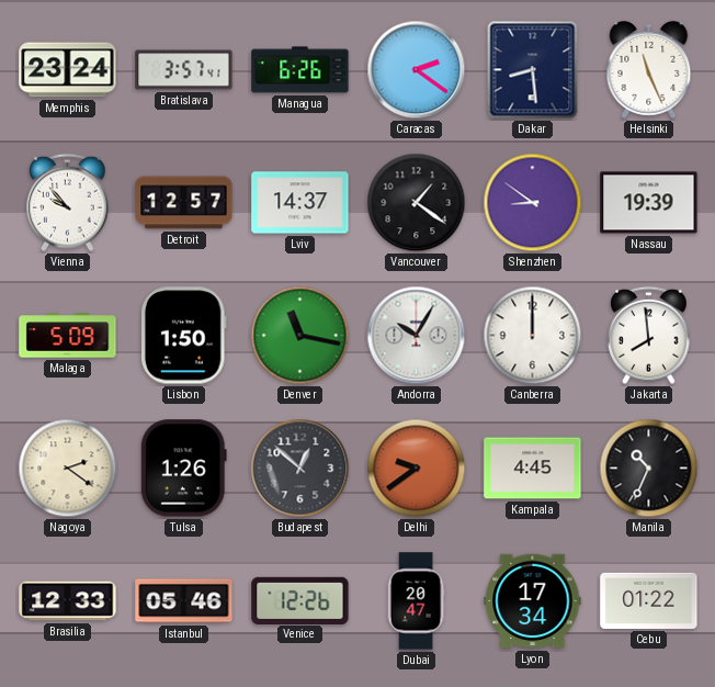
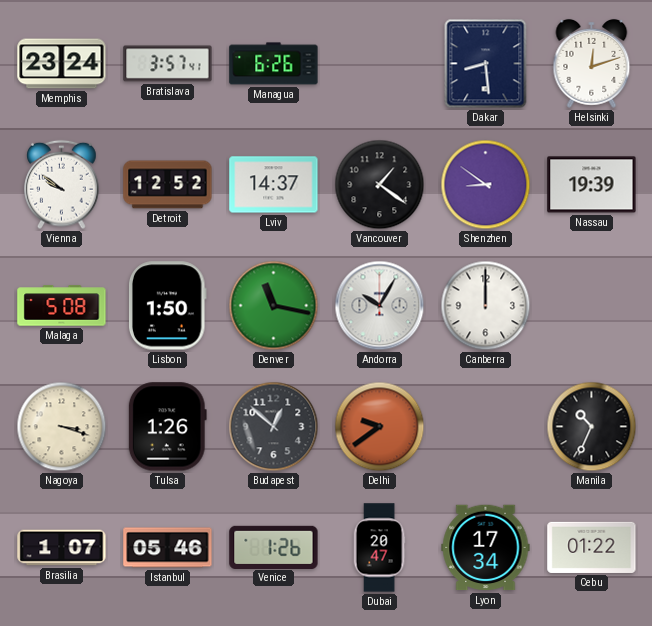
Caracas: 2:21 -> none (417, 70)
Helsinki: 11:26 -> 12:12 (592, 63)
Vienna: 9:53 -> 9:51 (62, 185)
Detroit: 12:57 -> 12:52 (168, 185)
Malaga: 5:09 -> 5:08 (62, 306)
Jakarta: 7:59 -> none (649, 336)
Nagoya: 2:21 -> 3:18 (62, 427)
Kampala: 4:45 -> none (533, 469)
Brasilia: 12:33 -> 1:07 (62, 548)
Venice: 12:26 -> 1:26 (274, 547)
